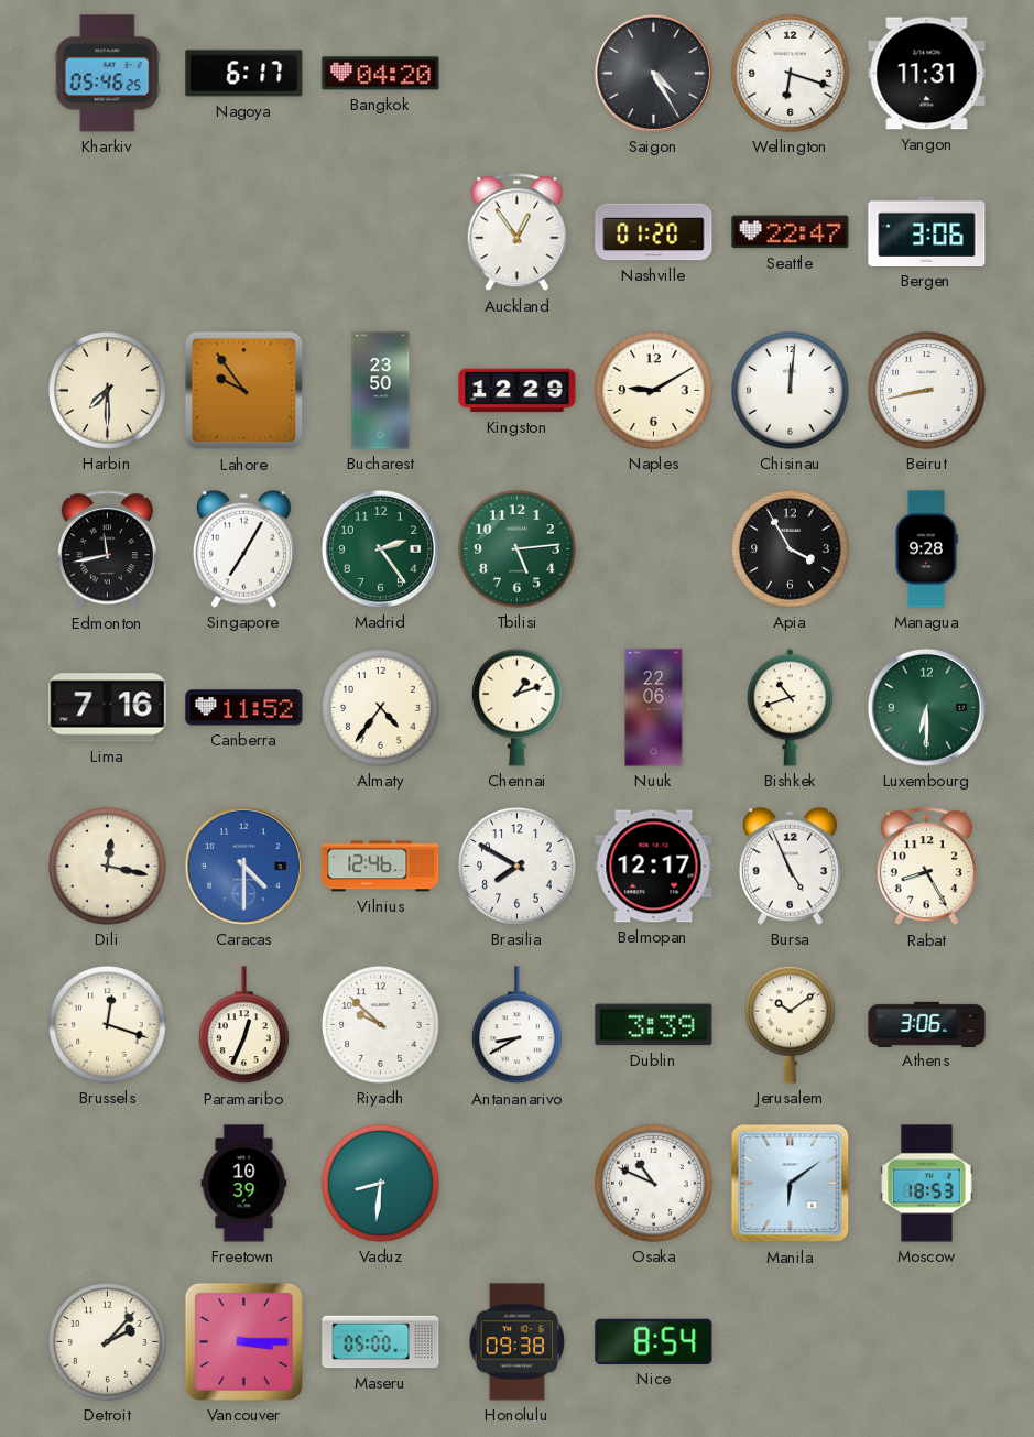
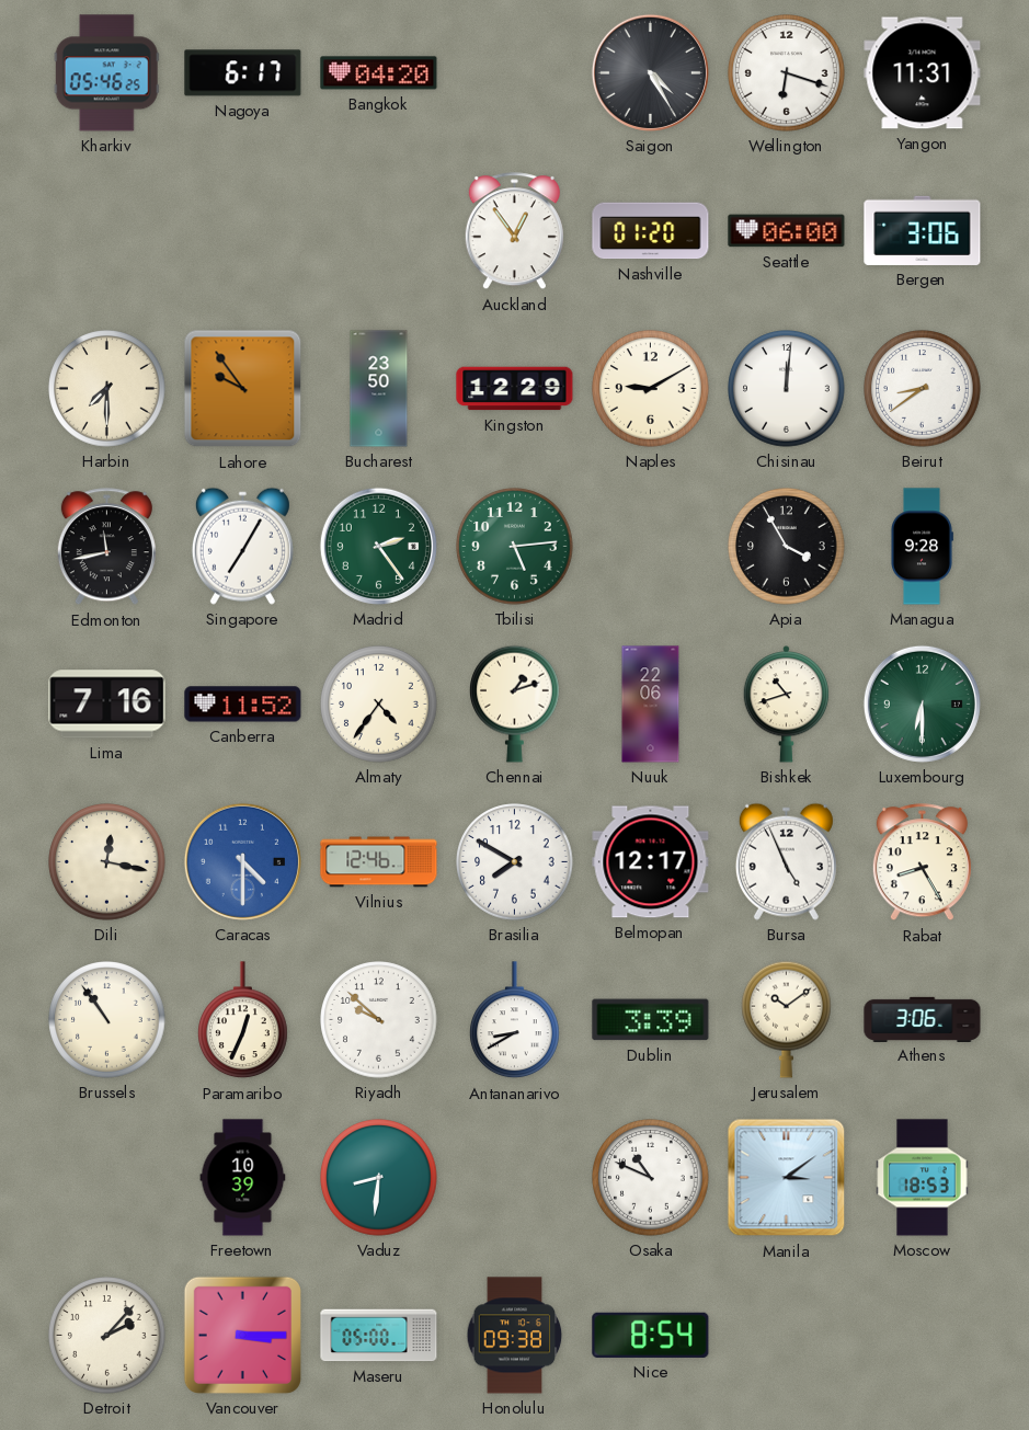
Seattle: 22:47 -> 06:00 (787, 231)
Beirut: 8:43 -> 8:39 (923, 389)
Brussels: 12:18 -> 10:54 (107, 1020)
Manila: 6:09 -> 3:09 (787, 1178)
